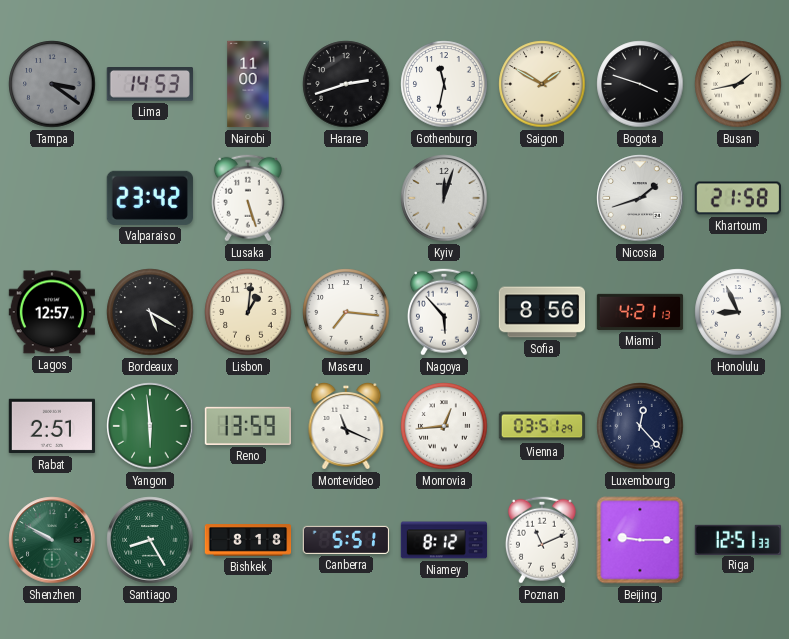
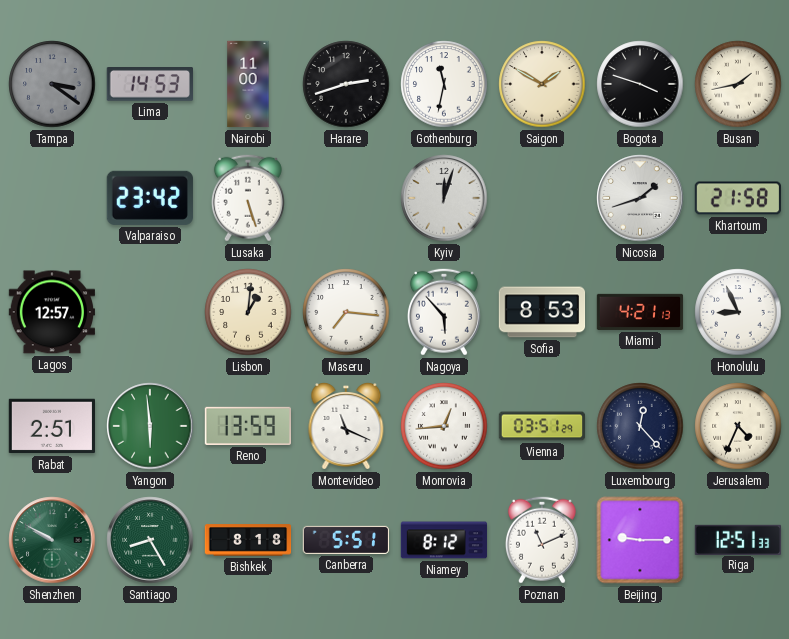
Bordeaux: 5:20 -> none (150, 312)
Sofia: 8:56 -> 8:53 (542, 312)
Jerusalem: none -> 4:34 (738, 426)
